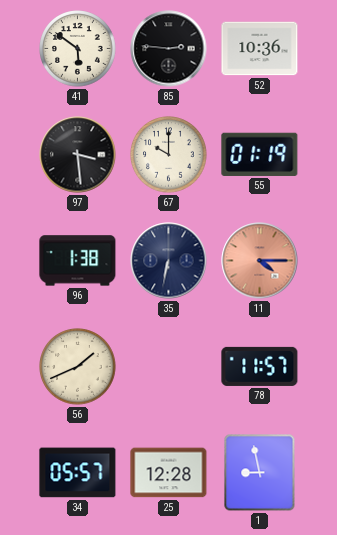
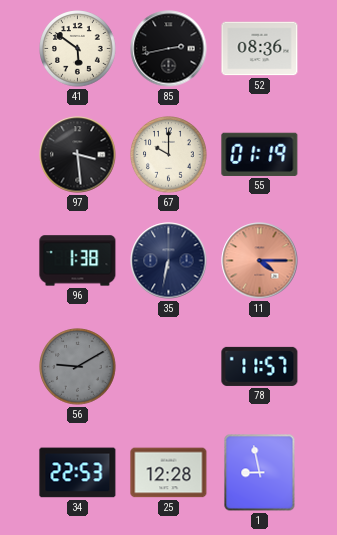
85: 2:46 -> 2:43 (169, 49)
52: 10:36 -> 08:36 (260, 49)
56: 1:41 -> 9:10 (78, 367)
56 dial: cream -> grey (78, 367)
34: 05:57 -> 22:53 (78, 473)
